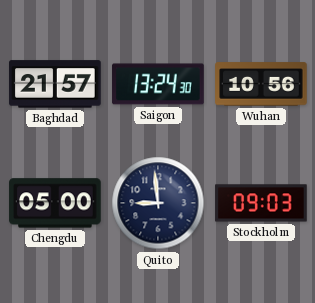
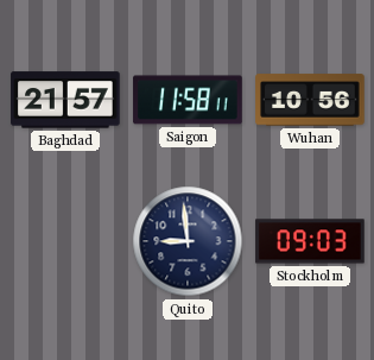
Saigon: 13:24 -> 11:58 (188, 100)
Chengdu: 05:00 -> none (55, 203)
